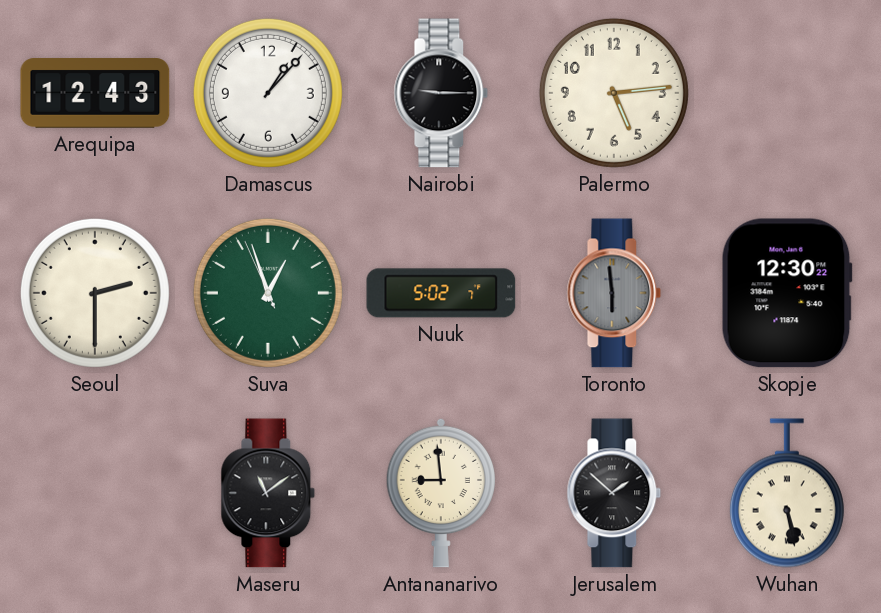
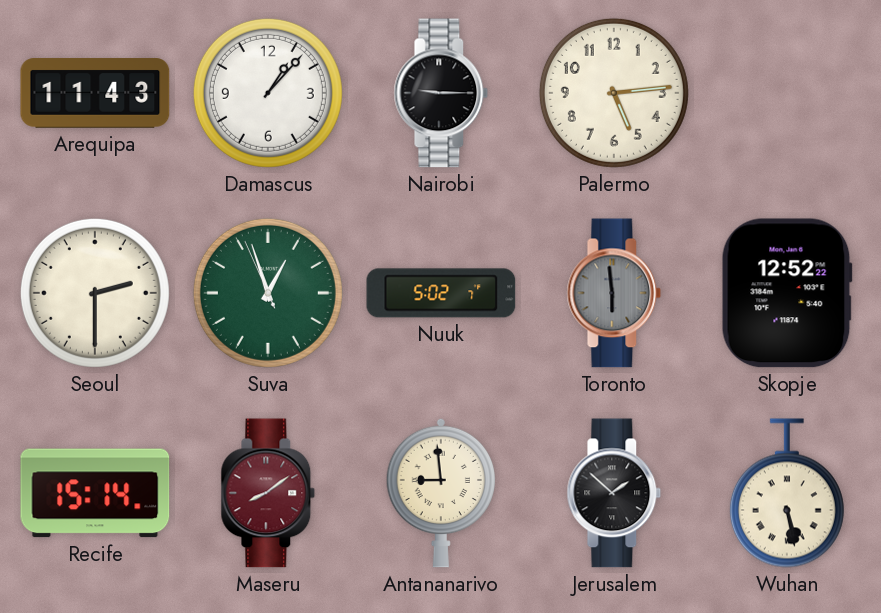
Arequipa: 12:43 -> 11:43 (95, 93)
Skopje: 12:30 -> 12:52 (787, 293)
Recife: none -> 15:14 (95, 493)
Maseru: 11:09 -> 8:09 (268, 493)
Maseru dial: black -> burgundy (268, 493)
